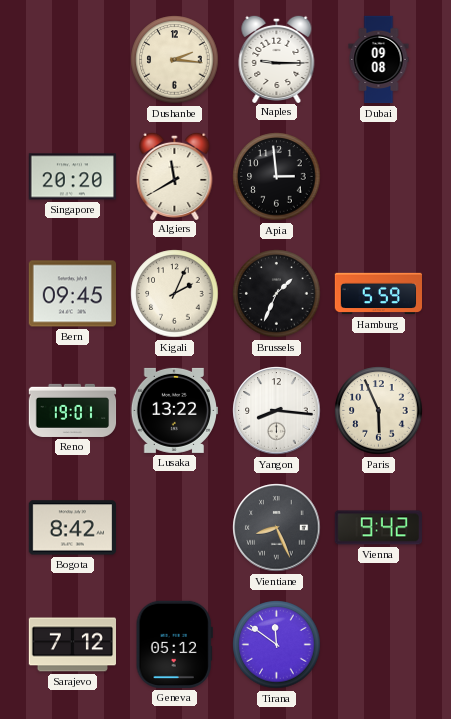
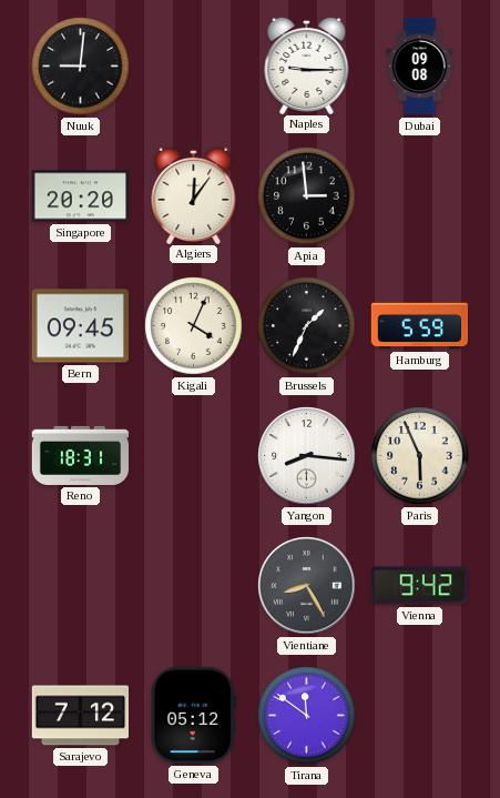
Nuuk: none -> 9:01 (81, 67)
Dushanbe: 2:16 -> none (175, 60)
Algiers: 11:40 -> 12:06 (194, 194)
Kigali: 2:04 -> 4:04 (194, 326)
Reno: 19:01 -> 18:31 (81, 455)
Lusaka: 13:22 -> none (174, 410)
Bogota: 8:42 -> none (72, 528)
Vientiane: 8:26 -> 8:25 (307, 586)
